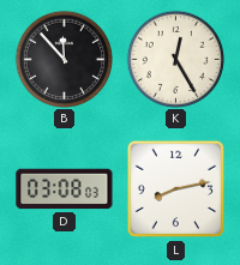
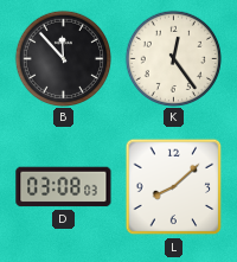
K: 12:25 -> 12:24 (173, 58)
L: 8:13 -> 8:08 (174, 187)
